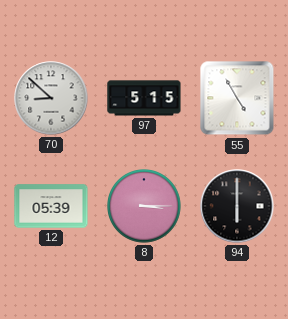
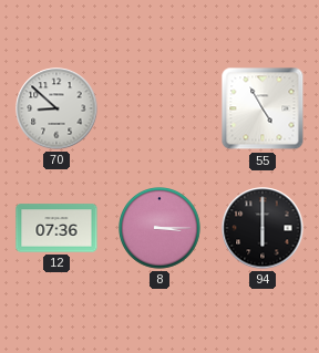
97: 5:15 -> none (144, 98)
12: 05:39 -> 07:36 (56, 228)
